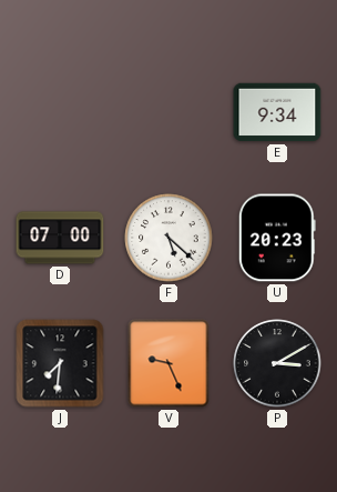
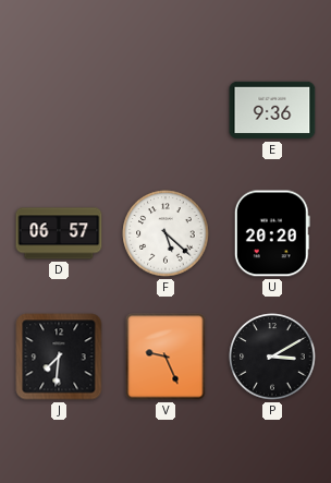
E: 9:34 -> 9:36 (272, 110)
D: 07:00 -> 06:57 (59, 233)
U: 20:23 -> 20:20 (272, 233)
